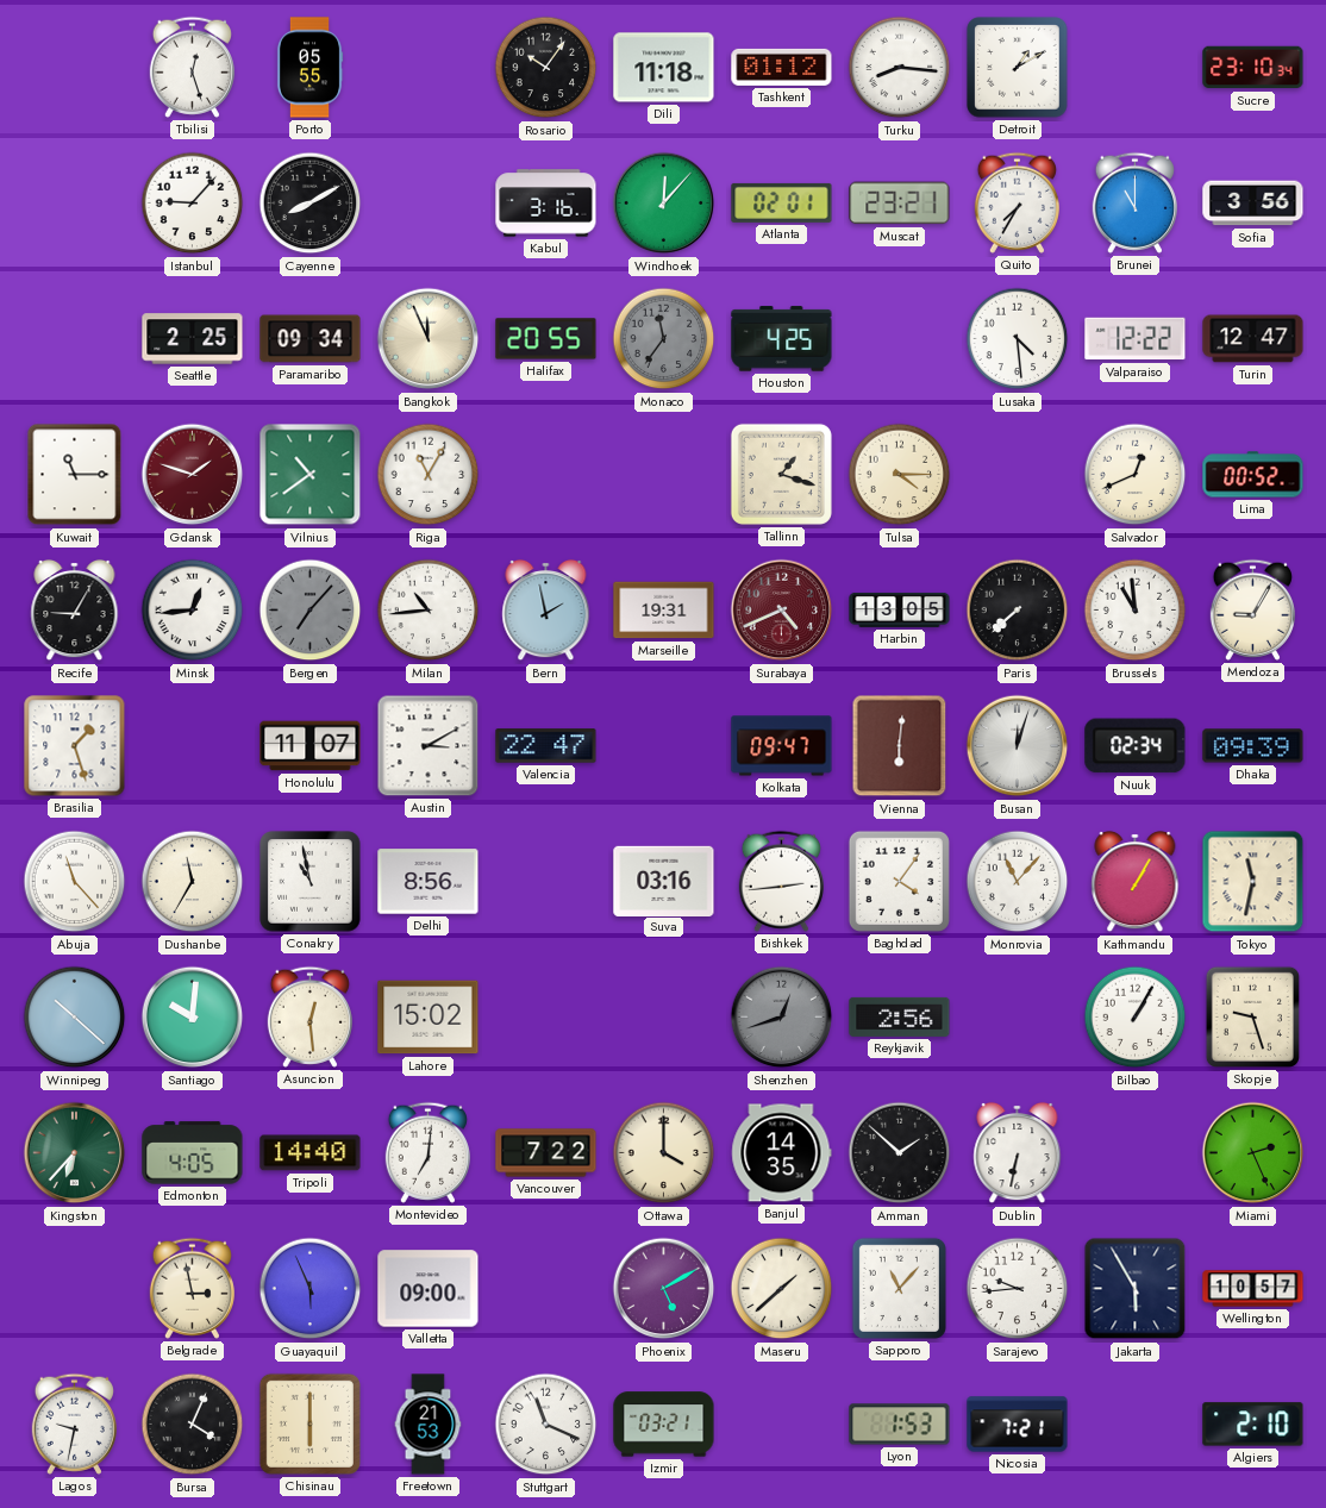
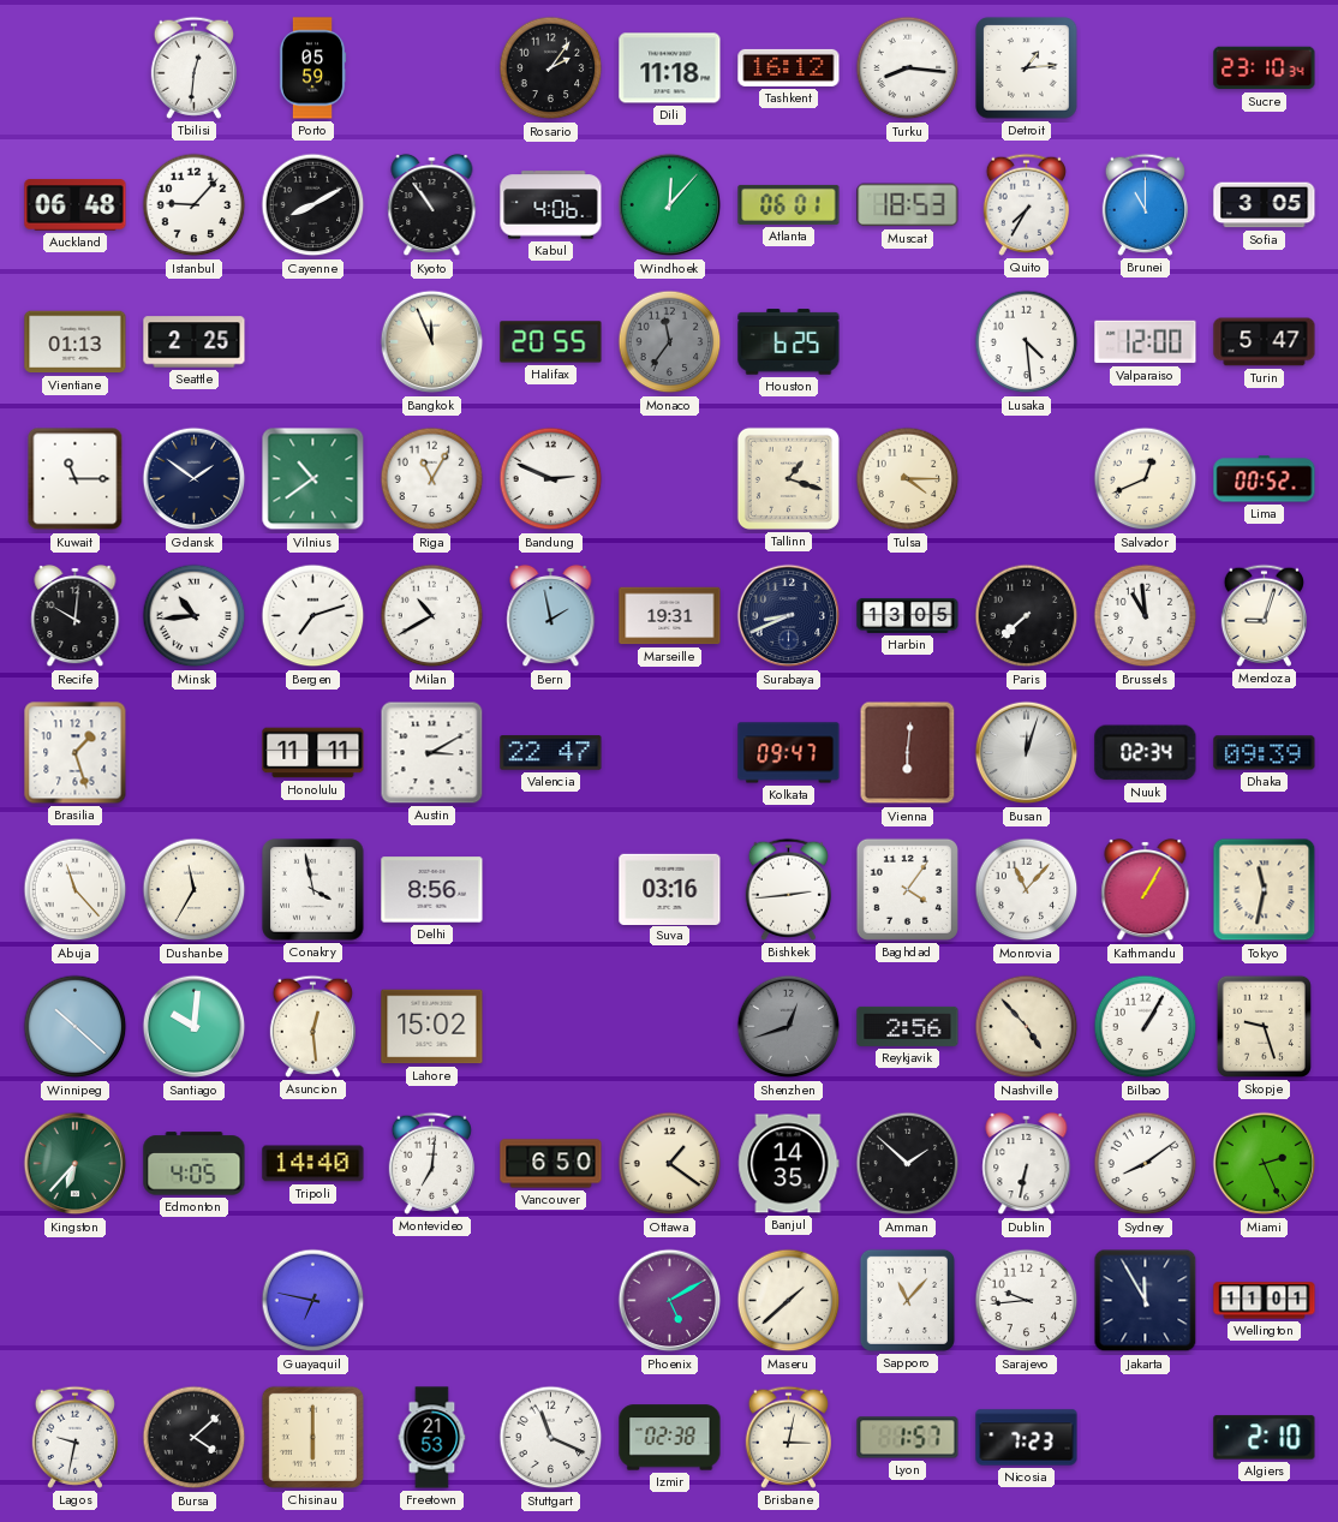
Tbilisi: 12:27 -> 12:31 (193, 67)
Porto: 05:55 -> 05:59 (312, 68)
Rosario: 10:06 -> 2:06 (551, 68)
Tashkent: 01:12 -> 16:12 (789, 67)
Detroit: 1:10 -> 1:14 (1027, 68)
Auckland: none -> 06:48 (76, 205)
Kyoto: none -> 10:54 (432, 205)
Kabul: 3:16 -> 4:06 (551, 205)
Atlanta: 02:01 -> 06:01 (789, 204)
Muscat: 23:21 -> 18:53 (908, 205)
Sofia: 3:56 -> 3:05 (1265, 205)
Vientiane: none -> 01:13 (76, 342)
Paramaribo: 09:34 -> none (311, 339)
Houston: 4:25 -> 6:25 (789, 342)
Valparaiso: 12:22 -> 12:00 (1146, 342)
Turin: 12:47 -> 5:47 (1265, 342)
Gdansk: 1:48 -> 1:51 (195, 479)
Gdansk dial: burgundy -> navy (195, 479)
Bandung: none -> 2:49 (551, 479)
Recife: 9:05 -> 10:01 (76, 616)
Minsk: 12:44 -> 10:44 (195, 616)
Bergen: 7:07 -> 7:12 (313, 616)
Bergen dial: grey -> white (313, 616)
Milan: 10:44 -> 10:40 (432, 616)
Surabaya: 4:41 -> 8:41 (789, 616)
Surabaya dial: burgundy -> navy (789, 616)
Mendoza: 9:05 -> 9:03 (1264, 615)
Honolulu: 11:07 -> 11:11 (313, 753)
Conakry: 10:58 -> 3:58 (313, 890)
Nashville: none -> 4:53 (1027, 1027)
Vancouver: 7:22 -> 6:50 (551, 1164)
Ottawa: 4:00 -> 1:21 (670, 1164)
Sydney: none -> 8:09 (1146, 1164)
Belgrade: 2:58 -> none (192, 1288)
Guayaquil: 5:56 -> 6:47 (313, 1301)
Valletta: 09:00 -> none (429, 1289)
Jakarta: 5:55 -> 11:55 (1146, 1301)
Wellington: 10:57 -> 11:01 (1265, 1301)
Bursa: 4:04 -> 4:08 (195, 1438)
Izmir: 03:21 -> 02:38 (670, 1438)
Brisbane: none -> 3:02 (788, 1437)
Lyon: 1:53 -> 1:57 (908, 1438)
Nicosia: 7:21 -> 7:23 (1027, 1438)
